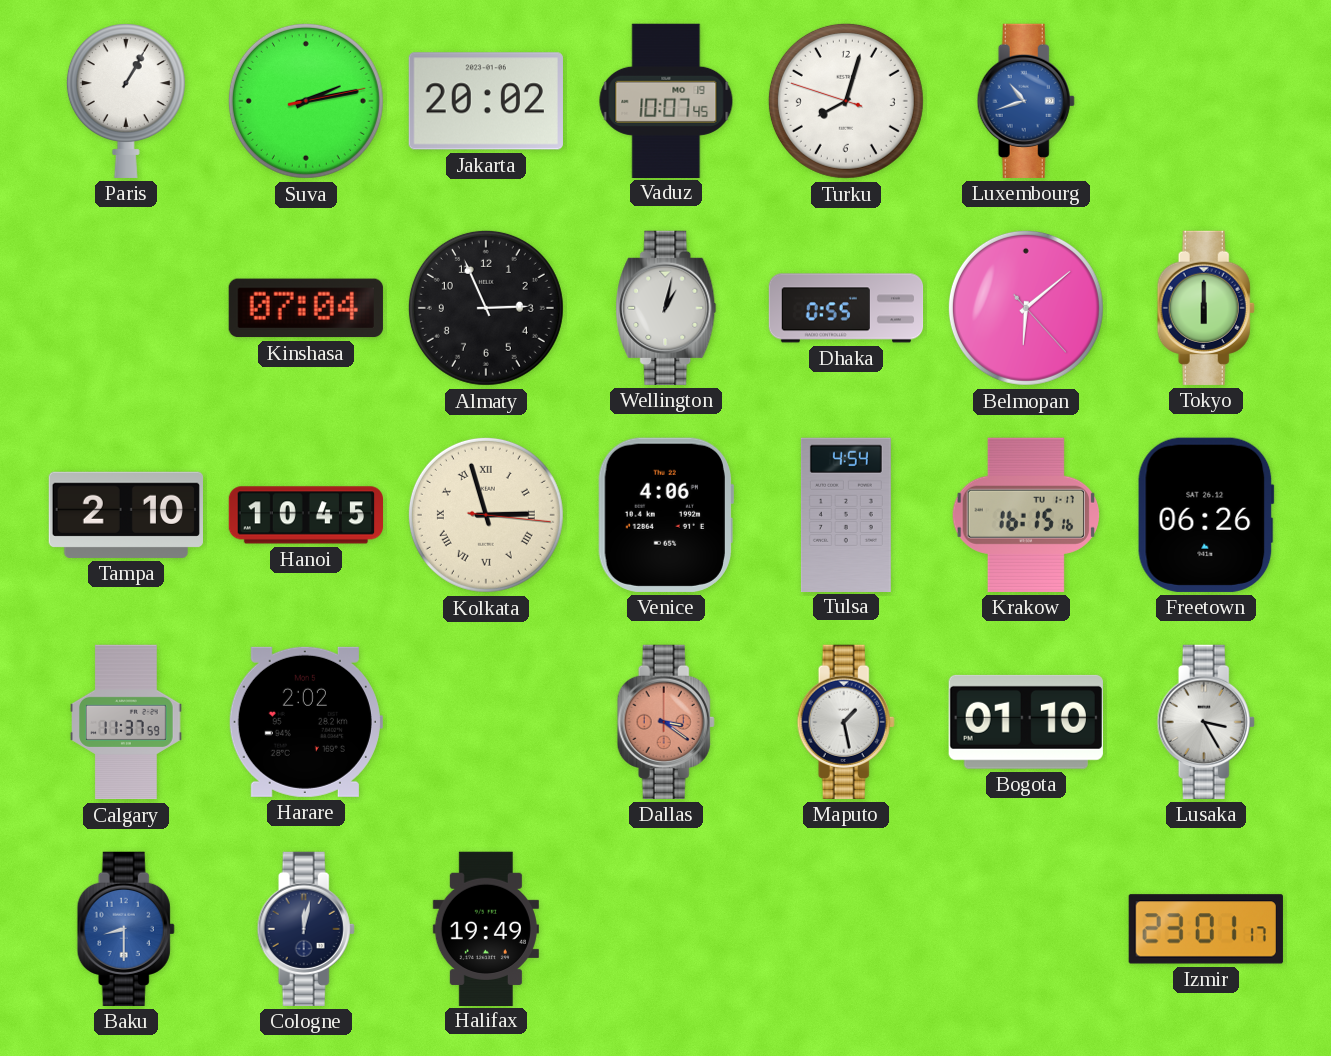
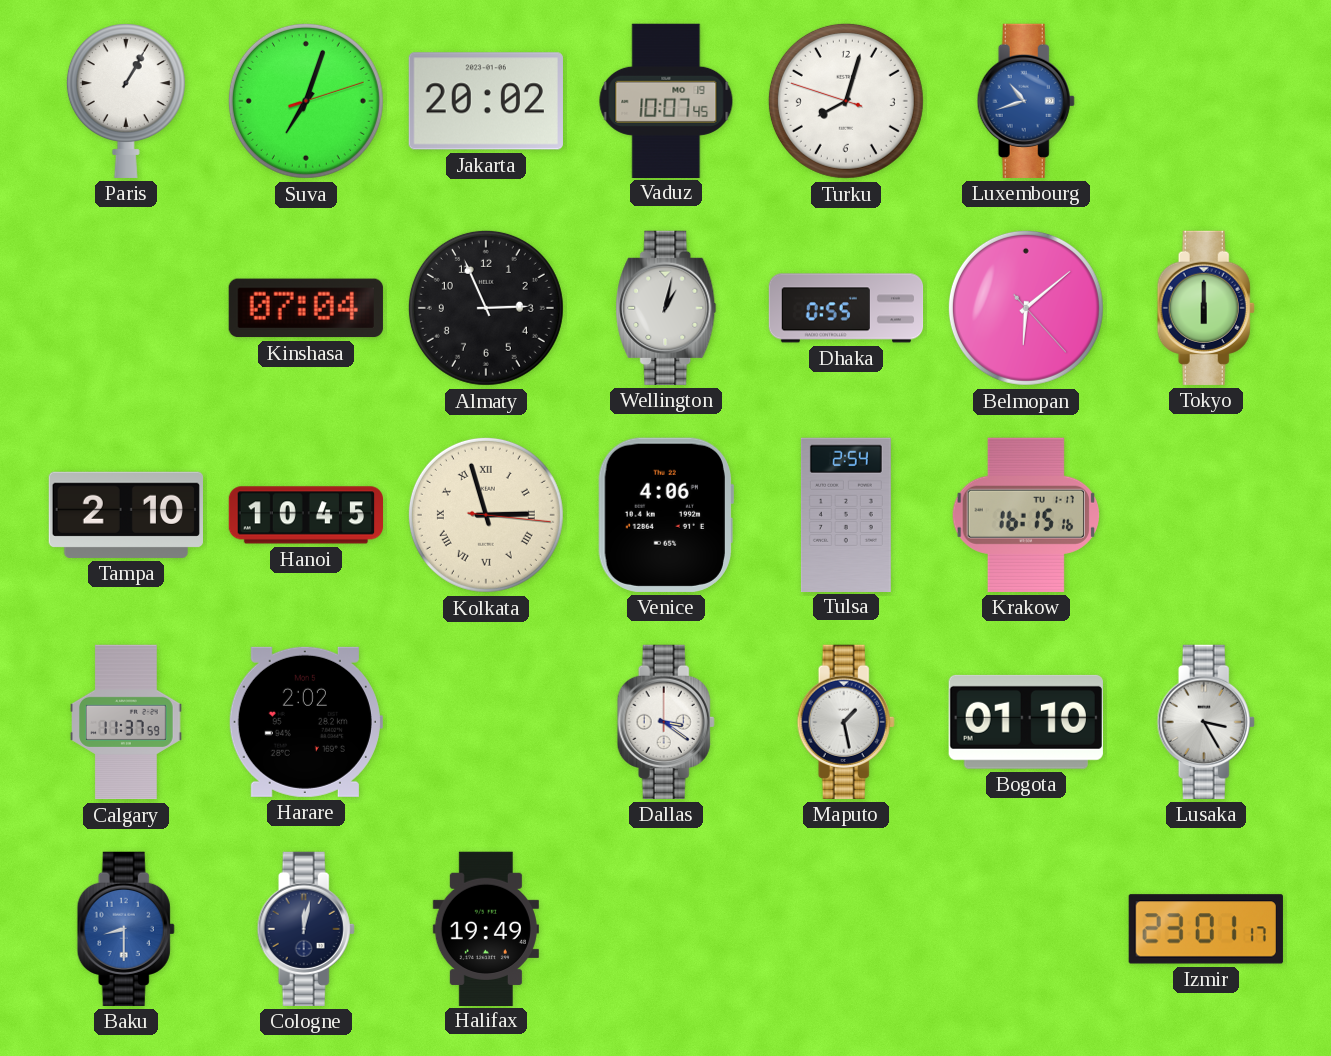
Suva: 2:13 -> 7:03 (306, 101)
Tulsa: 4:54 -> 2:54 (846, 514)
Freetown: 06:26 -> none (1206, 515)
Dallas dial: salmon -> white (666, 722)
